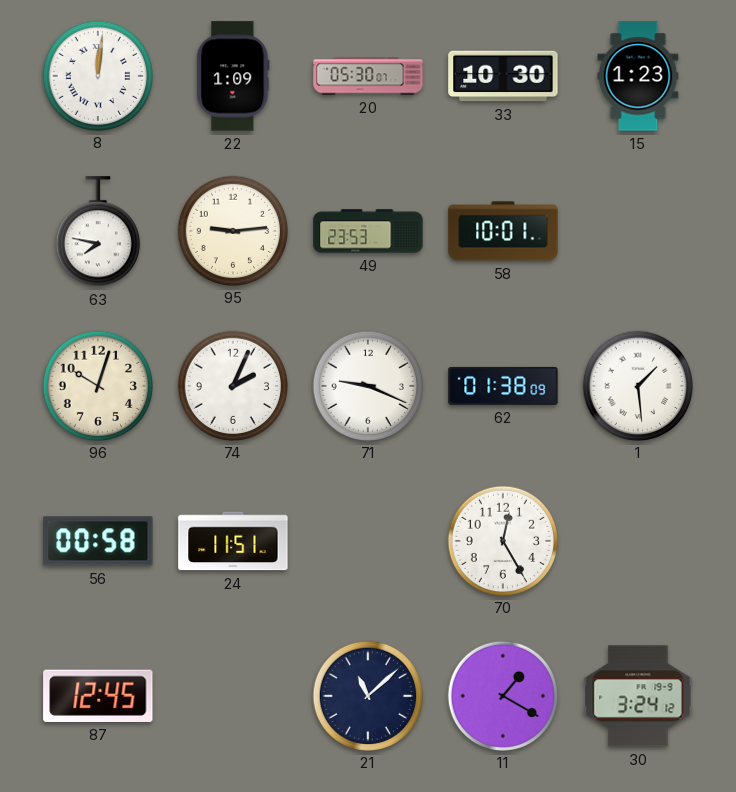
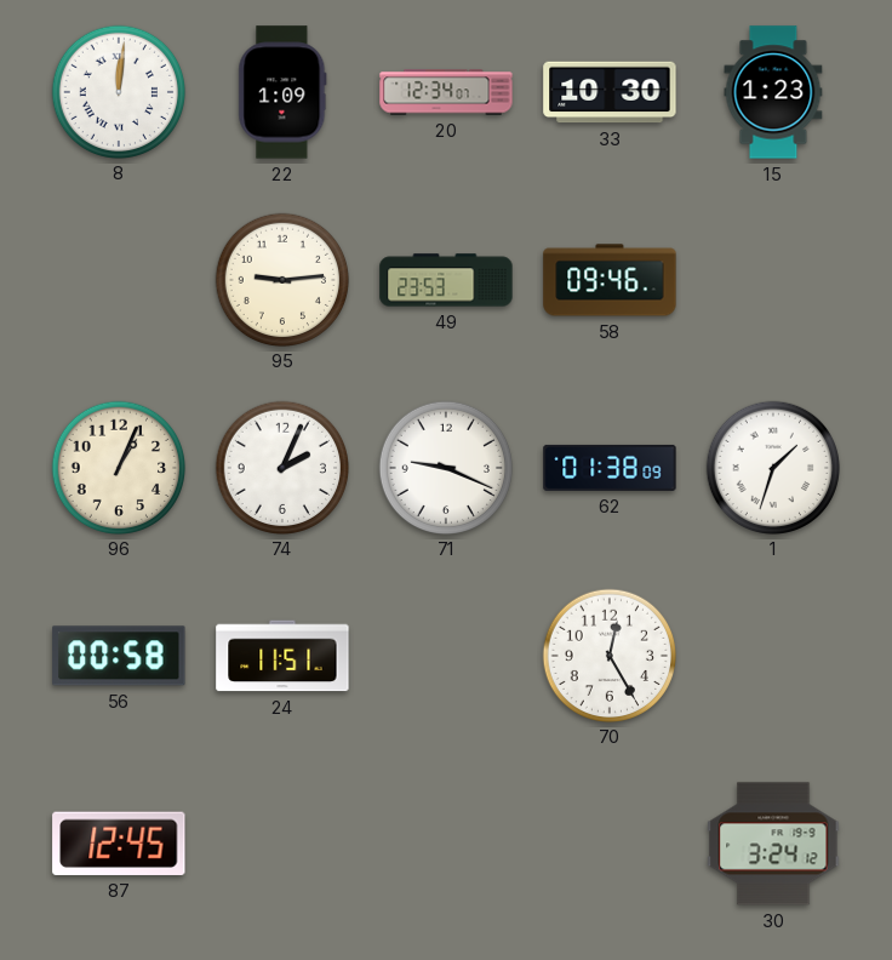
20: 05:30 -> 12:34 (446, 92)
63: 7:47 -> none (98, 232)
58: 10:01 -> 09:46 (610, 280)
96: 10:03 -> 1:04 (118, 467)
1: 1:29 -> 1:33 (772, 467)
21: 11:08 -> none (367, 695)
11: 1:20 -> none (502, 695)
